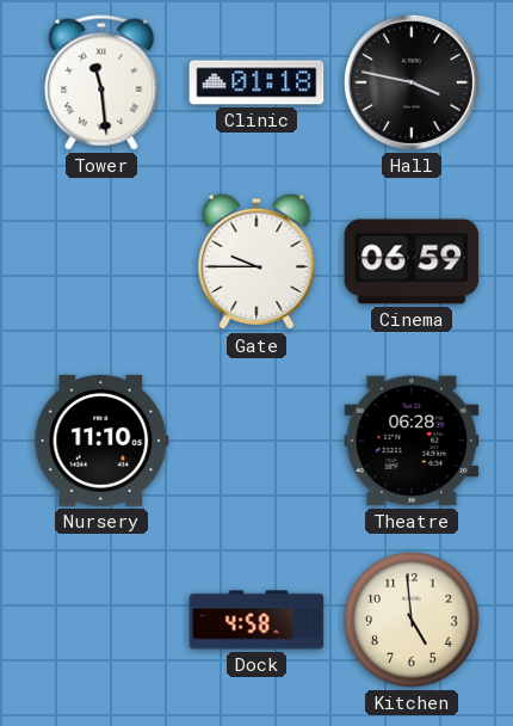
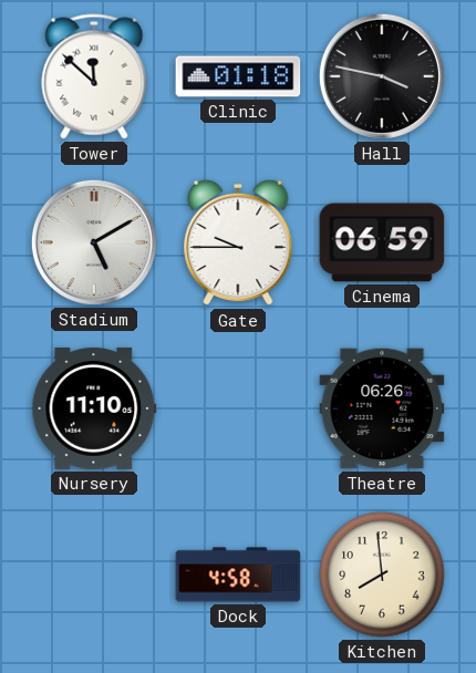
Tower: 11:29 -> 11:52 (94, 76)
Stadium: none -> 5:10 (94, 242)
Theatre: 06:28 -> 06:26 (382, 408)
Kitchen: 4:59 -> 7:59 (382, 574)
